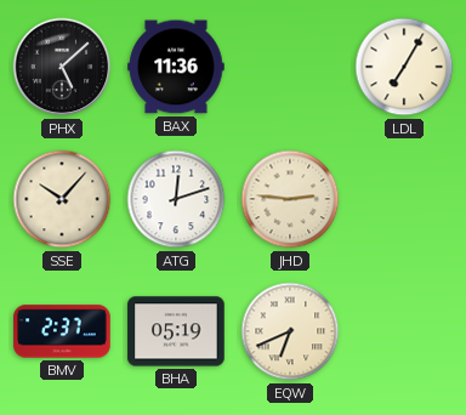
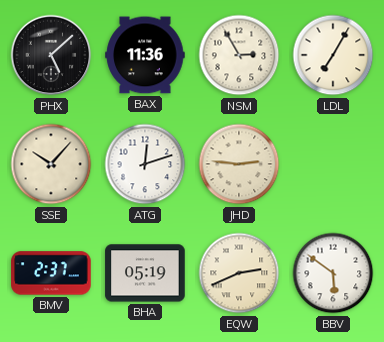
NSM: none -> 2:55 (239, 55)
EQW: 6:41 -> 2:41 (239, 273)
BBV: none -> 5:51 (333, 273)
